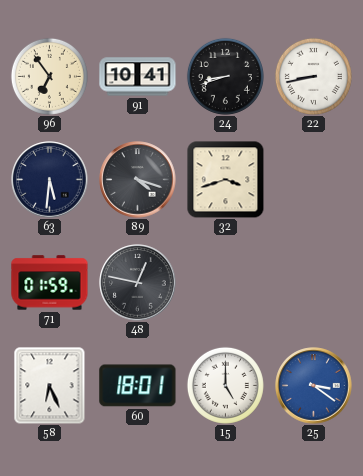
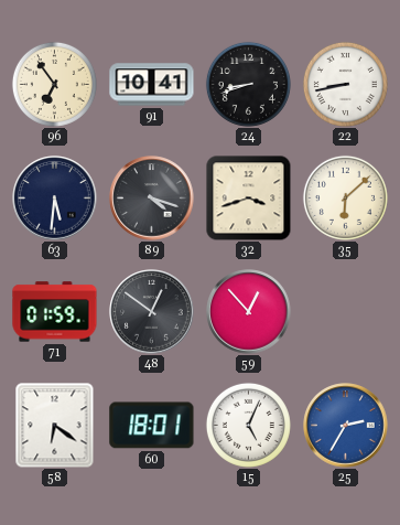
35: none -> 6:08 (345, 197)
48: 12:47 -> 12:51 (152, 312)
59: none -> 12:53 (249, 312)
58: 6:26 -> 6:21 (55, 425)
15: 5:00 -> 5:04 (248, 425)
25: 3:21 -> 2:35 (346, 426)
